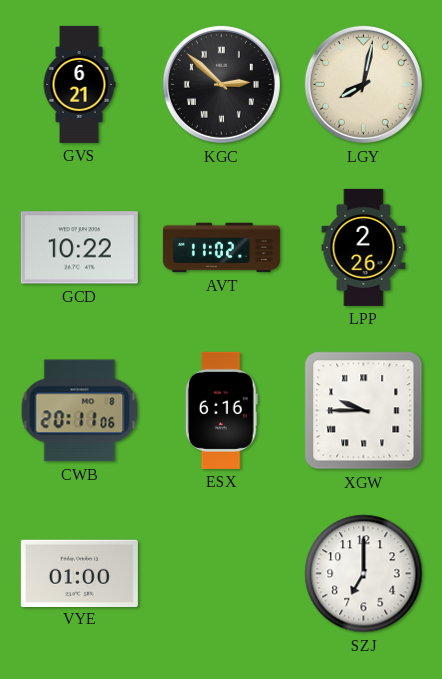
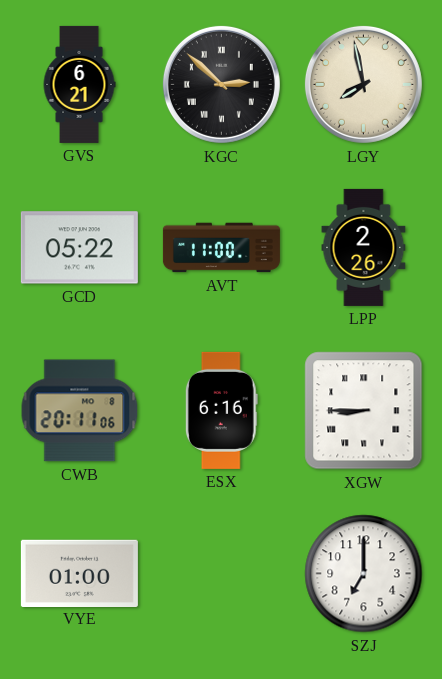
LGY: 8:02 -> 7:58 (363, 84)
GCD: 10:22 -> 05:22 (79, 248)
AVT: 11:02 -> 11:00 (221, 248)
XGW: 9:45 -> 8:45 (364, 411)
